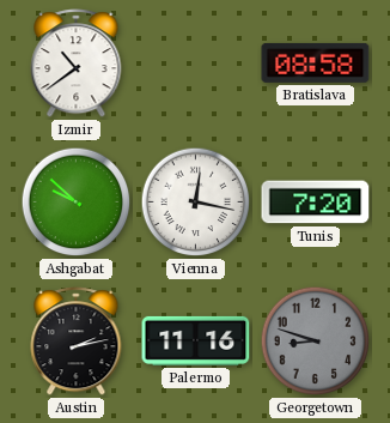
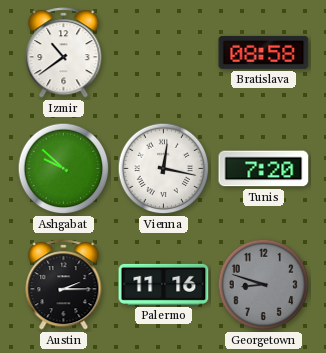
Austin: 2:13 -> 2:15 (64, 285)
